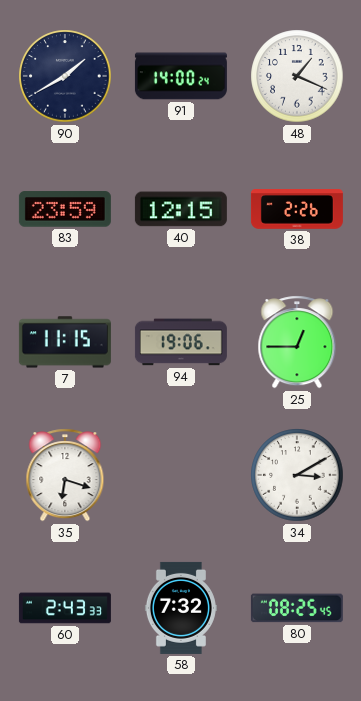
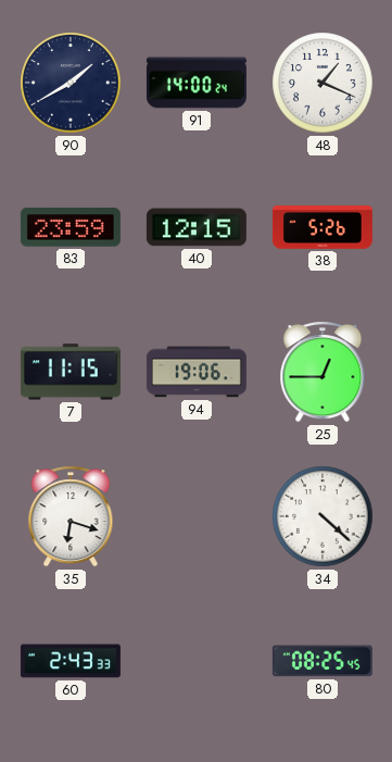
38: 2:26 -> 5:26 (323, 227)
34: 3:10 -> 4:22 (323, 516)
58: 7:32 -> none (181, 608)
